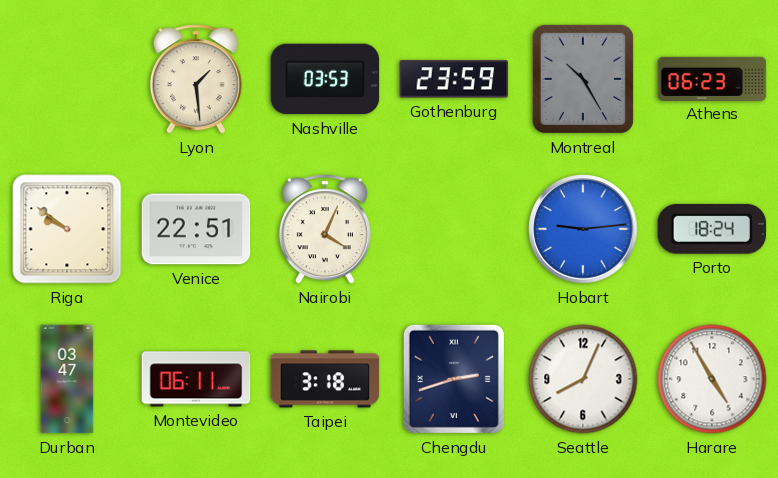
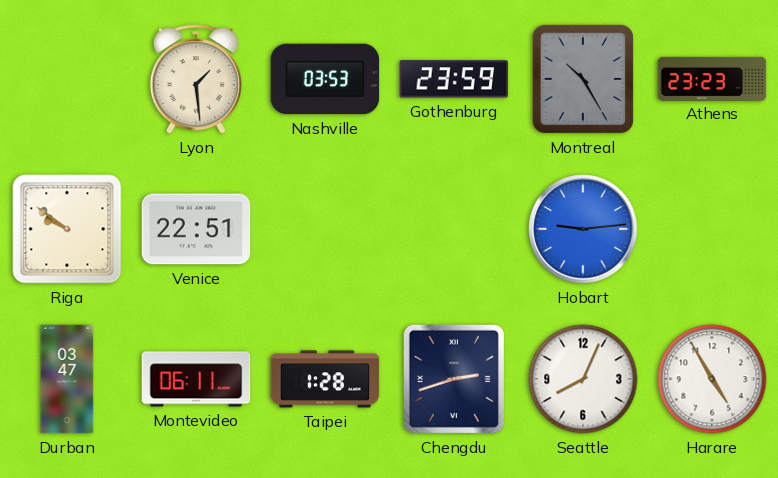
Athens: 06:23 -> 23:23 (712, 78)
Nairobi: 4:04 -> none (325, 229)
Porto: 18:24 -> none (712, 229)
Taipei: 3:18 -> 1:28 (325, 379)
